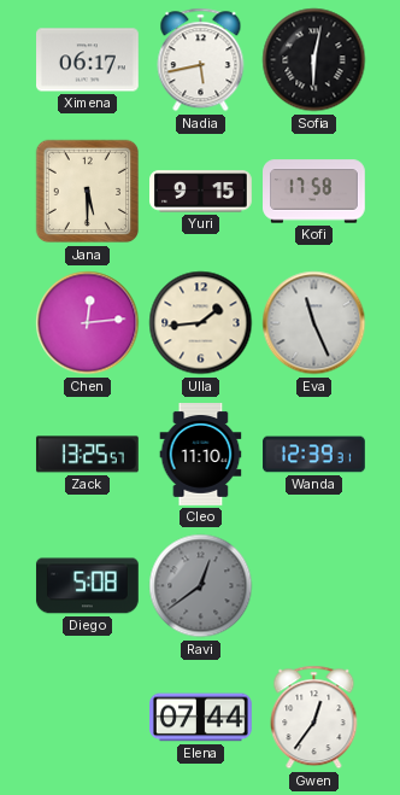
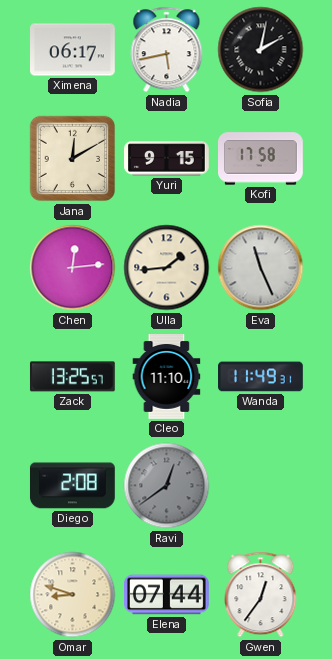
Sofia: 6:02 -> 2:02 (261, 50)
Jana: 5:30 -> 12:10 (73, 159)
Wanda: 12:39 -> 11:49 (261, 377)
Diego: 5:08 -> 2:08 (73, 486)
Omar: none -> 8:48 (73, 595)
